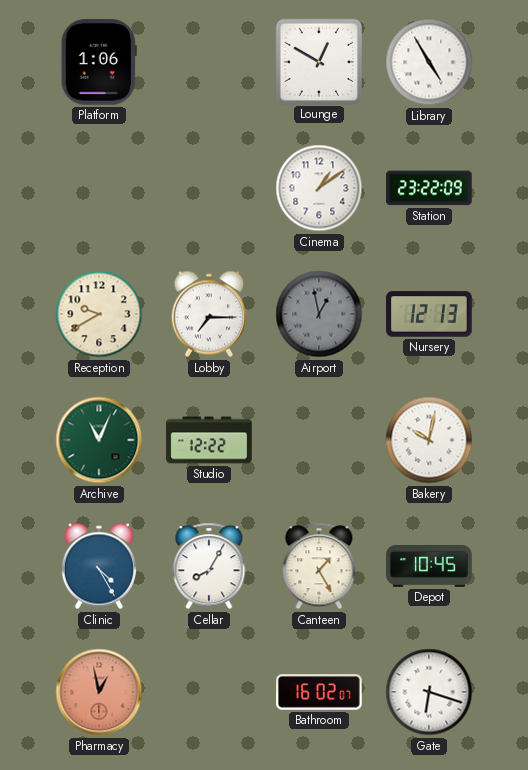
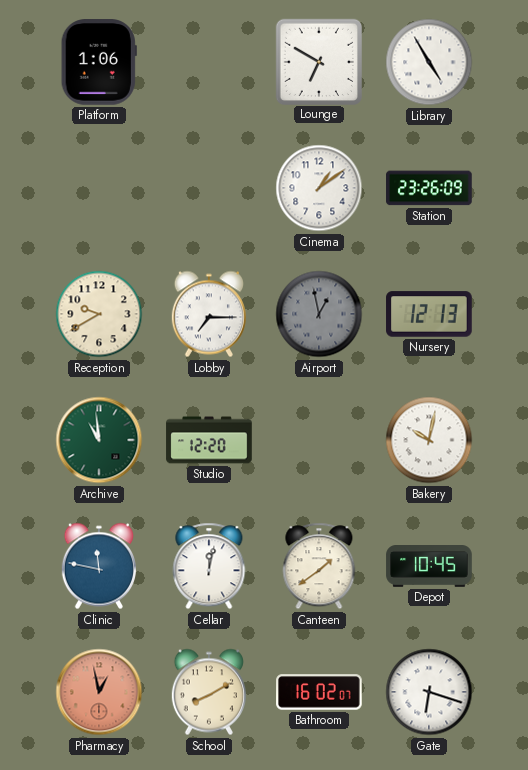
Lounge: 12:50 -> 6:50 (318, 61)
Station: 23:22 -> 23:26 (429, 188)
Archive: 11:04 -> 10:59 (99, 440)
Studio: 12:22 -> 12:20 (209, 440)
Clinic: 4:25 -> 11:47 (99, 566)
Cellar: 8:05 -> 12:02 (209, 566)
Canteen: 1:25 -> 1:39 (319, 566)
School: none -> 8:10 (209, 692)
